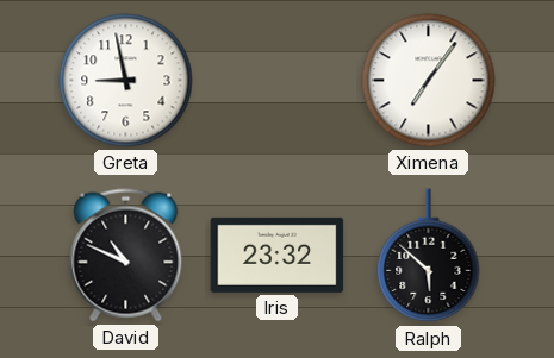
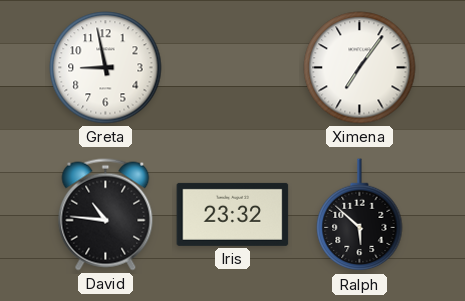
David: 10:49 -> 10:46 (106, 215)
